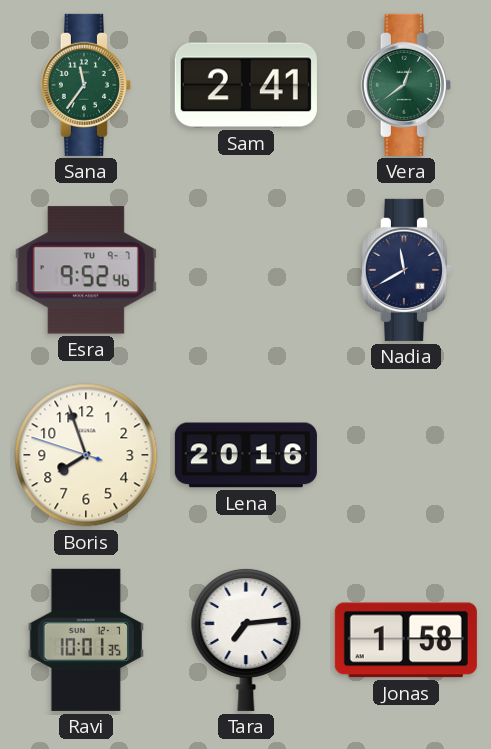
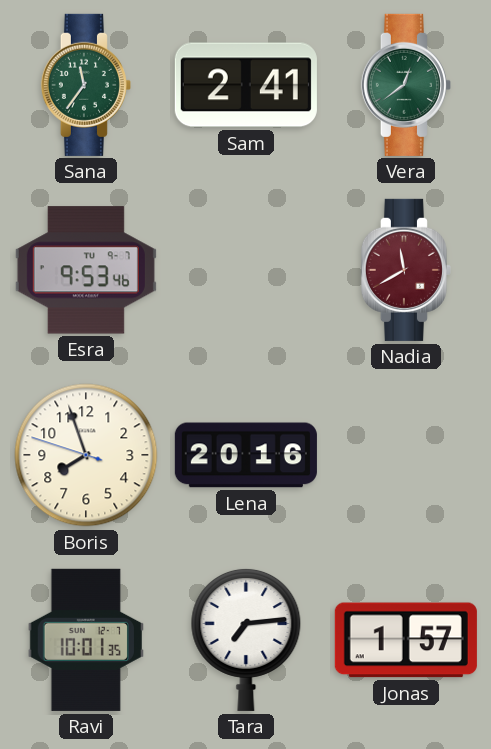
Esra: 9:52 -> 9:53 (86, 270)
Nadia dial: navy -> burgundy (406, 270)
Jonas: 1:58 -> 1:57 (406, 640)
